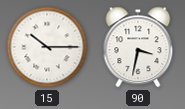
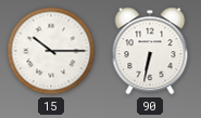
90: 3:32 -> 6:32 (150, 51)
